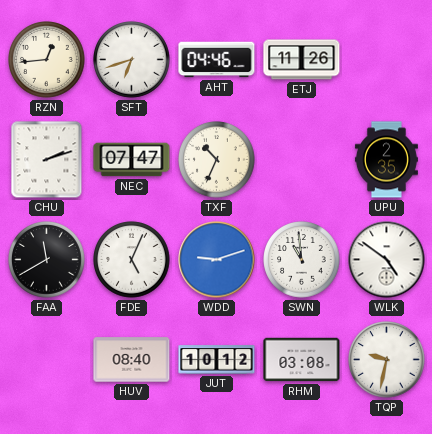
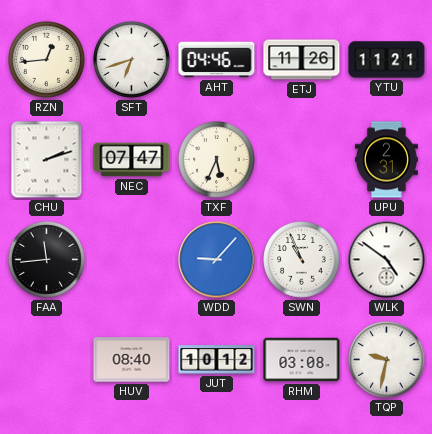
YTU: none -> 11:21 (387, 60)
TXF: 10:34 -> 5:34 (217, 160)
UPU: 2:35 -> 2:31 (386, 160)
FAA: 11:40 -> 11:44 (47, 260)
FDE: 5:04 -> none (132, 260)
WDD: 9:12 -> 9:07 (217, 260)
SWN: 10:59 -> 10:56 (302, 260)
